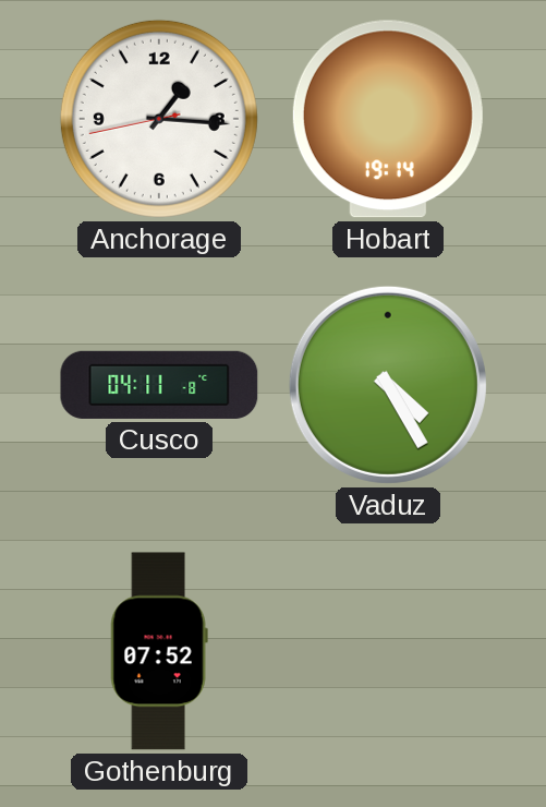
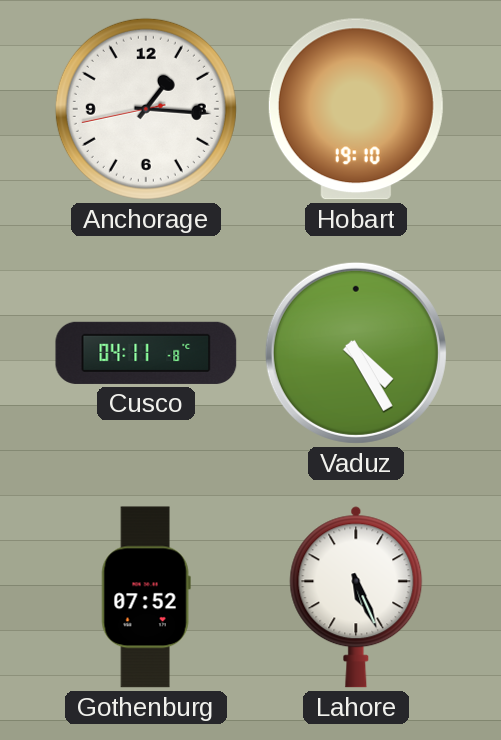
Hobart: 19:14 -> 19:10 (356, 109)
Lahore: none -> 5:26 (356, 597)
